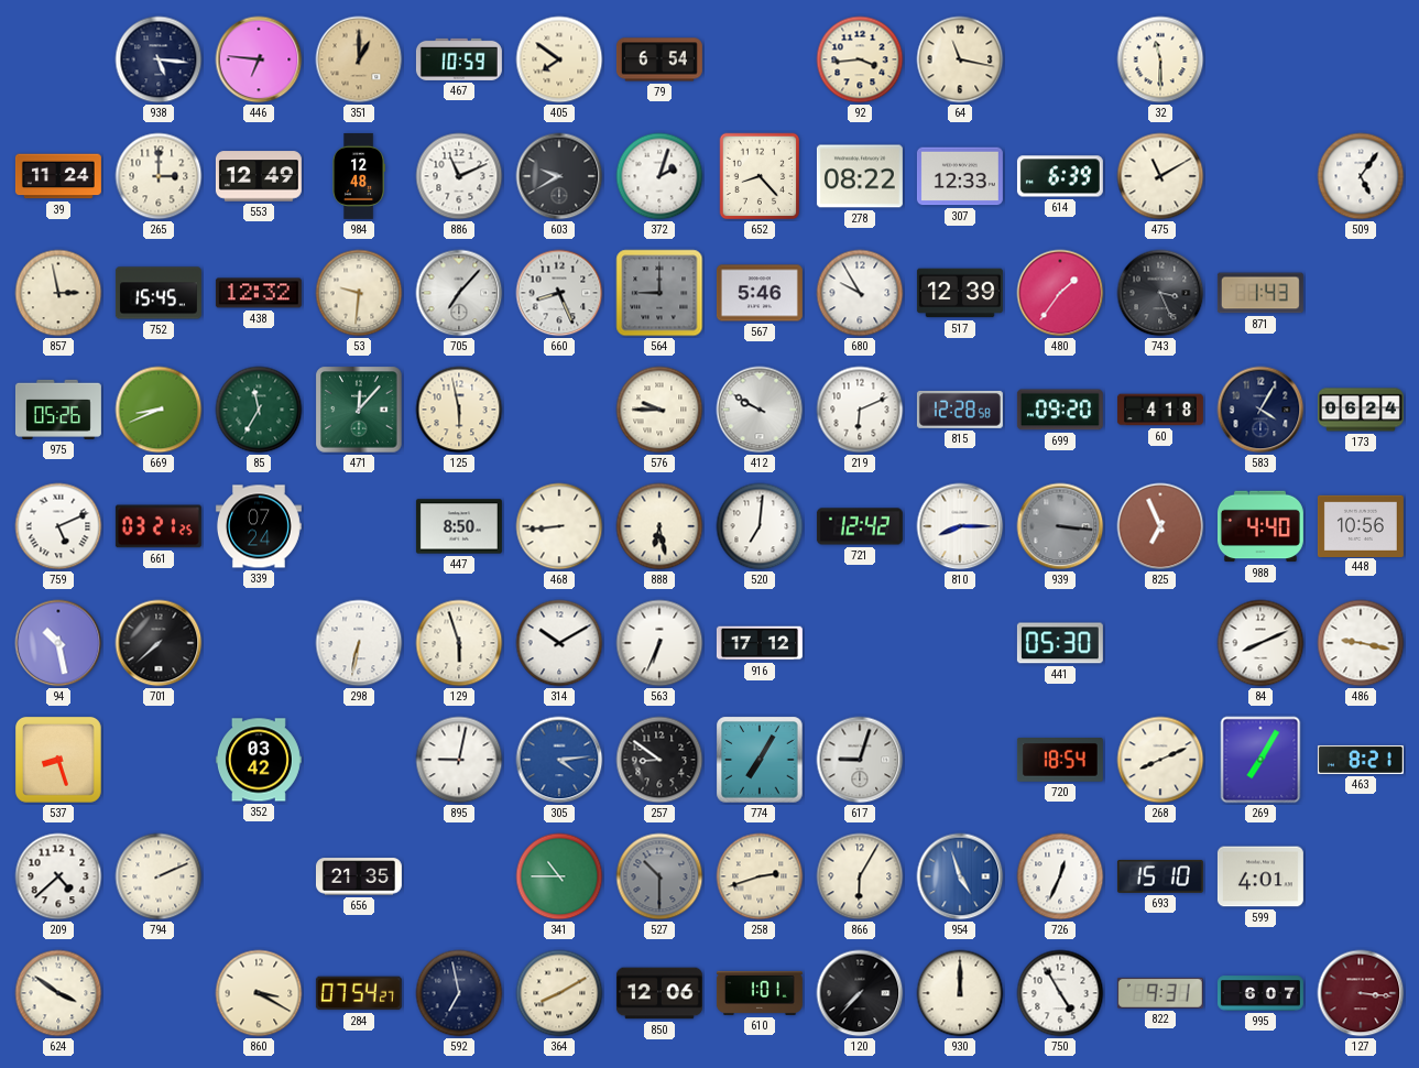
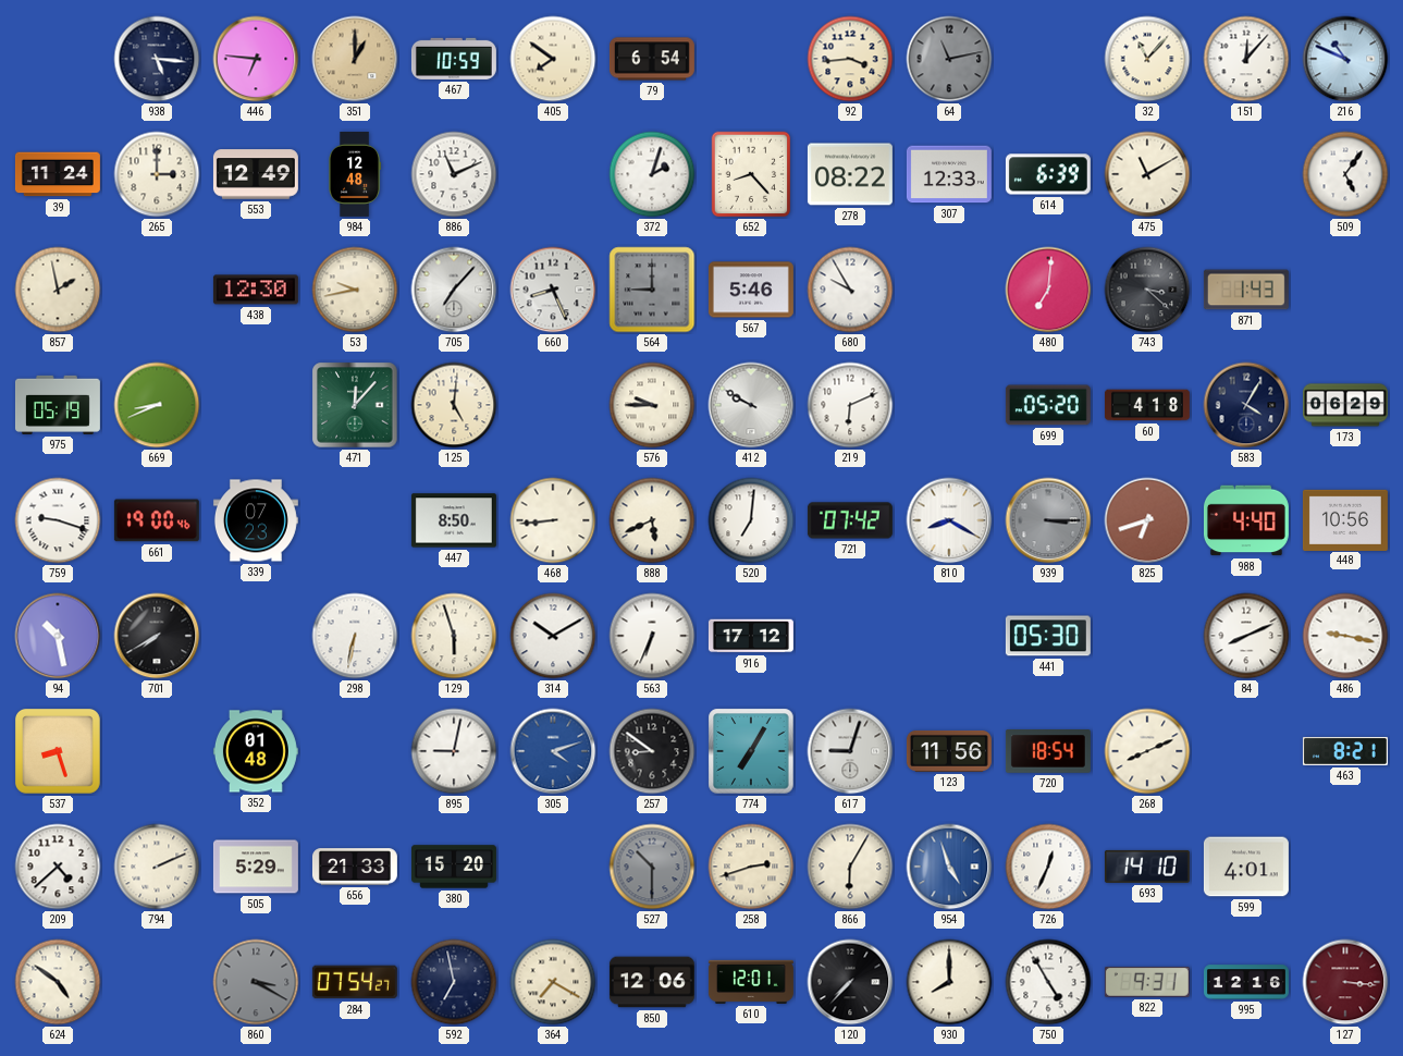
64: 11:17 -> 11:13 (949, 59)
64 dial: cream -> grey (949, 59)
32: 11:30 -> 11:07 (1147, 59)
151: none -> 12:07 (1246, 59)
216: none -> 10:49 (1345, 59)
603: 9:40 -> none (559, 176)
857: 2:58 -> 1:58 (58, 290)
752: 15:45 -> none (159, 293)
438: 12:32 -> 12:30 (256, 290)
53: 9:31 -> 9:43 (355, 290)
517: 12:39 -> none (960, 293)
480: 1:36 -> 7:01 (1048, 290)
743: 3:26 -> 3:22 (1147, 290)
975: 05:26 -> 05:19 (58, 405)
85: 11:35 -> none (259, 410)
125: 5:58 -> 5:01 (454, 405)
815: 12:28 -> none (960, 410)
699: 09:20 -> 05:20 (1048, 405)
173: 06:24 -> 06:29 (1345, 405)
759: 5:11 -> 9:18 (58, 520)
661: 03:21 -> 19:00 (157, 520)
339: 07:24 -> 07:23 (256, 520)
888: 6:28 -> 5:41 (652, 520)
721: 12:42 -> 07:42 (850, 520)
810: 8:15 -> 8:20 (949, 520)
939: 3:16 -> 3:15 (1048, 520)
825: 6:56 -> 6:42 (1147, 520)
701: 7:38 -> 7:40 (157, 636)
352: 03:42 -> 01:48 (256, 751)
305: 4:14 -> 4:12 (553, 751)
123: none -> 11:56 (949, 751)
269: 7:05 -> none (1260, 760)
505: none -> 5:29 (256, 867)
656: 21:35 -> 21:33 (355, 867)
380: none -> 15:20 (454, 867)
341: 10:45 -> none (559, 876)
693: 15:10 -> 14:10 (1147, 867)
624: 3:51 -> 4:51 (58, 982)
860 dial: cream -> grey (256, 982)
364: 8:10 -> 7:20 (553, 982)
610: 1:01 -> 12:01 (751, 982)
930: 12:00 -> 8:00 (949, 982)
995: 6:07 -> 12:16 (1246, 982)
